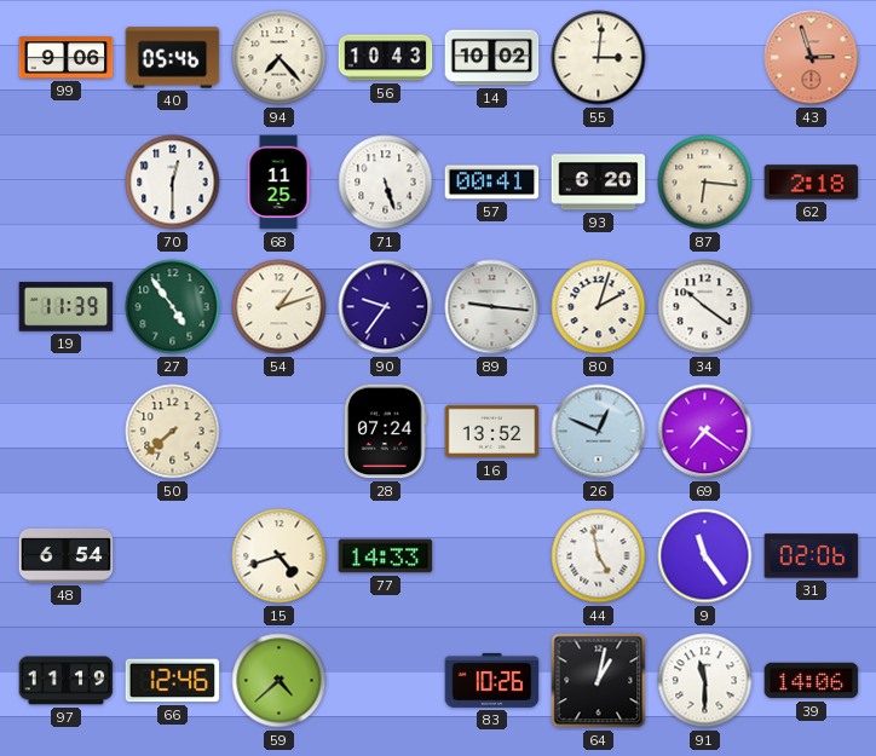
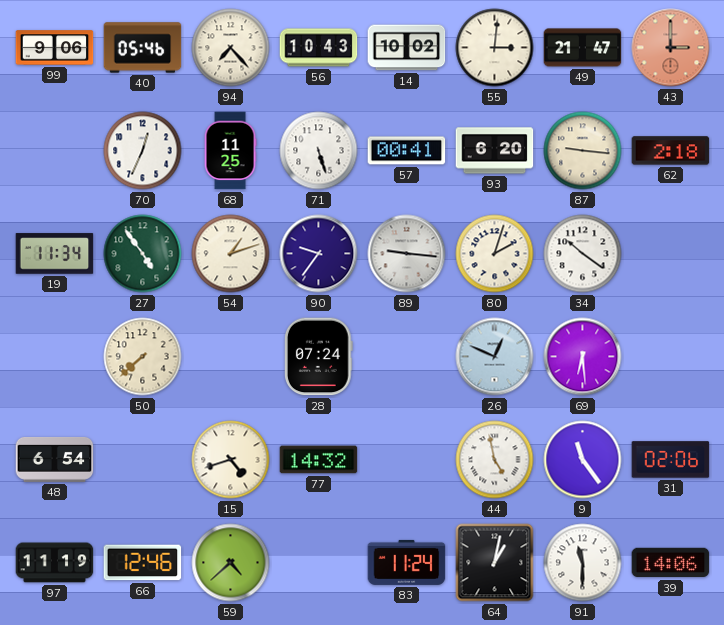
49: none -> 21:47 (583, 48)
43: 2:57 -> 3:00 (671, 48)
70: 12:30 -> 12:34 (143, 151)
87: 6:16 -> 9:16 (583, 151)
19: 11:39 -> 11:34 (55, 254)
16: 13:52 -> none (492, 432)
69: 7:21 -> 6:29 (583, 357)
77: 14:33 -> 14:32 (319, 460)
83: 10:26 -> 11:24 (407, 562)
